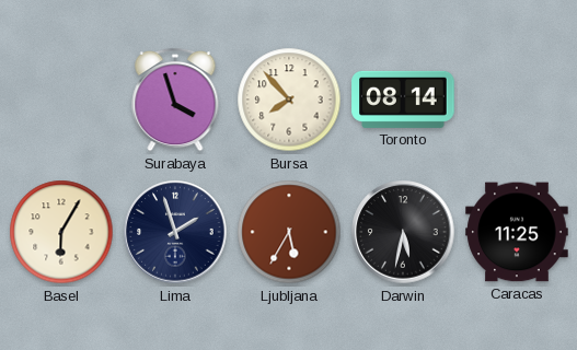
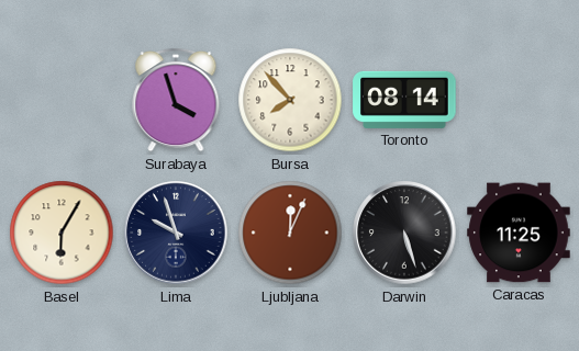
Lima: 1:57 -> 9:57 (176, 233)
Ljubljana: 5:35 -> 12:04 (290, 233)
Darwin: 5:32 -> 5:27 (404, 233)
